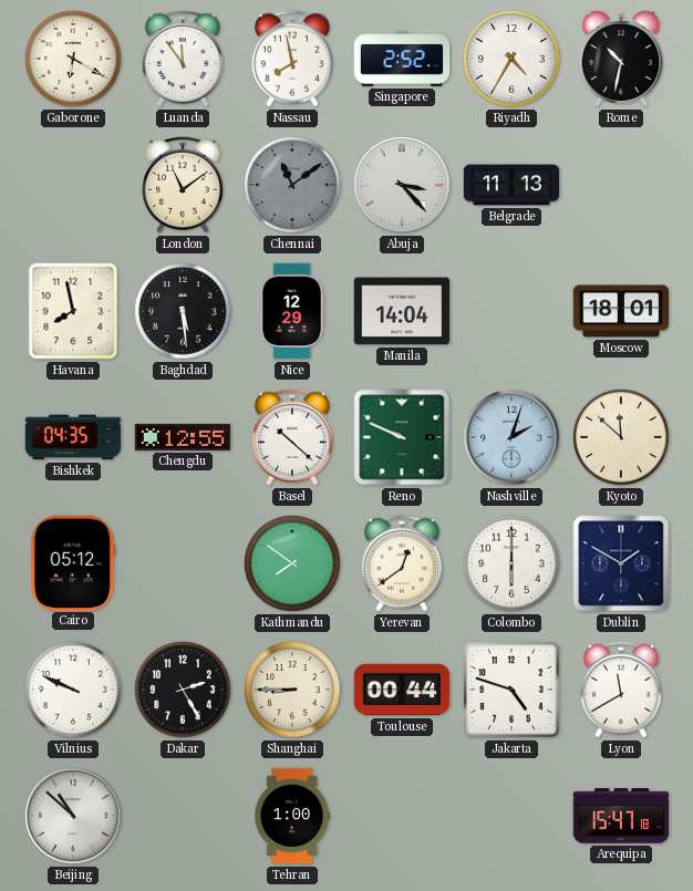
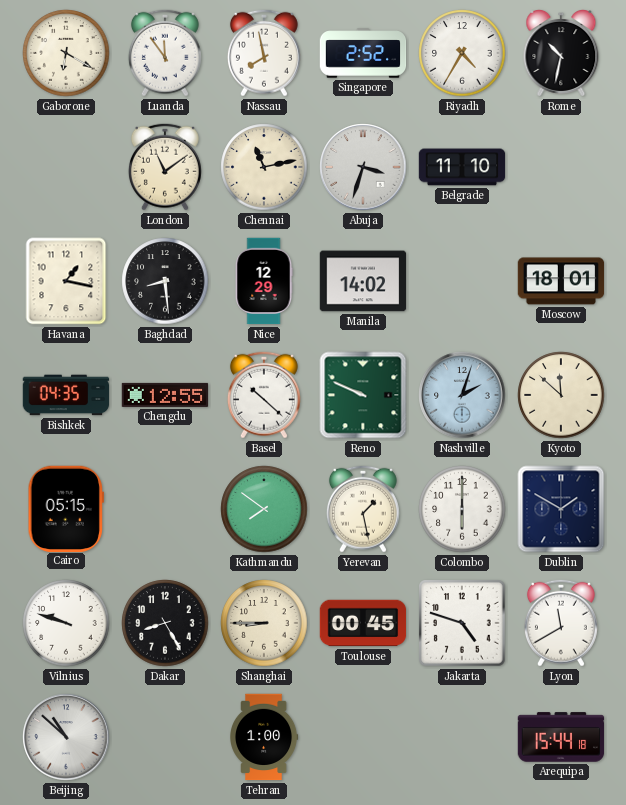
Chennai: 11:09 -> 11:13 (264, 167)
Chennai dial: grey -> cream (264, 167)
Abuja: 3:23 -> 3:33 (363, 167)
Belgrade: 11:13 -> 11:10 (462, 167)
Havana: 7:58 -> 1:17 (66, 281)
Baghdad: 5:29 -> 8:29 (165, 281)
Manila: 14:04 -> 14:02 (363, 281)
Cairo: 05:12 -> 05:15 (66, 508)
Yerevan: 12:39 -> 1:28 (363, 509)
Vilnius: 9:49 -> 9:48 (66, 623)
Dakar: 2:25 -> 8:25 (165, 623)
Toulouse: 00:44 -> 00:45 (363, 623)
Arequipa: 15:47 -> 15:44 (561, 737)
